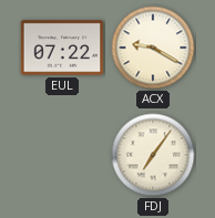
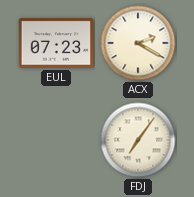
EUL: 07:22 -> 07:23 (56, 43)
ACX: 9:20 -> 2:20 (138, 43)
